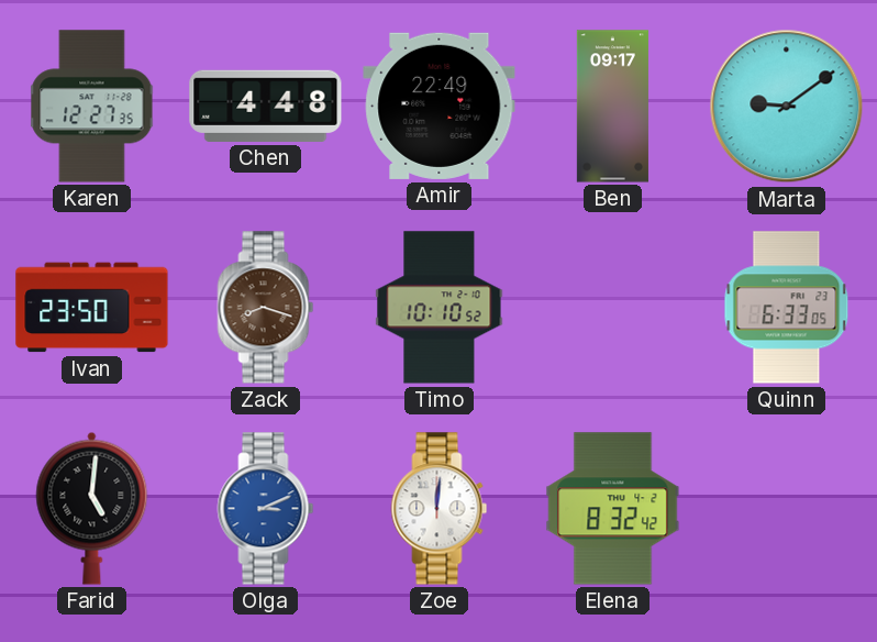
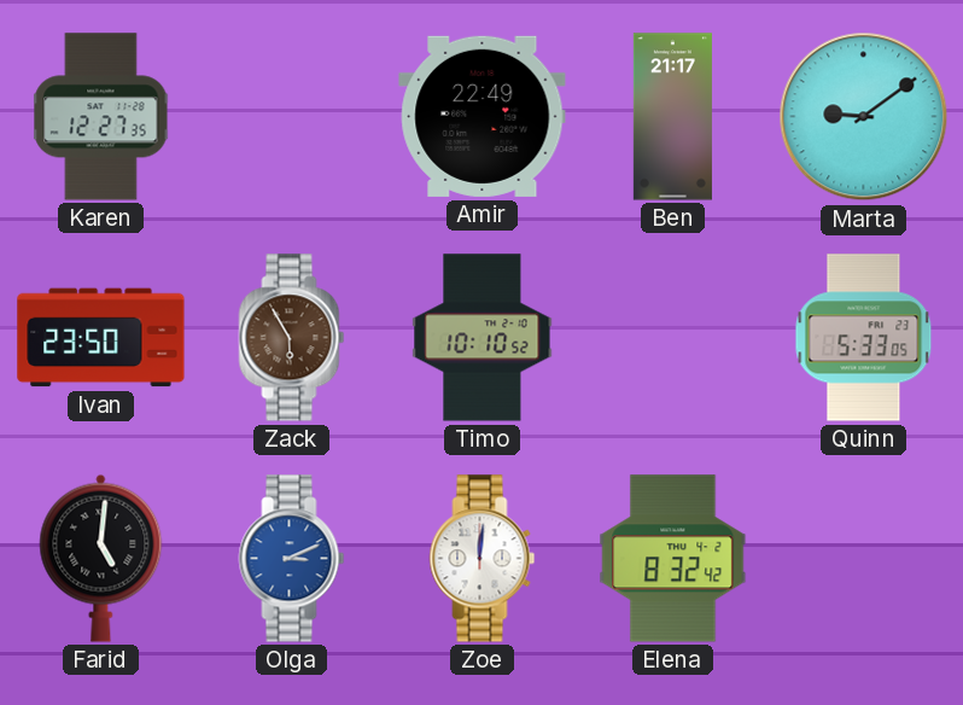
Chen: 4:48 -> none (266, 106)
Ben: 09:17 -> 21:17 (672, 117)
Zack: 8:18 -> 5:55 (292, 338)
Quinn: 6:33 -> 5:33 (864, 338)
